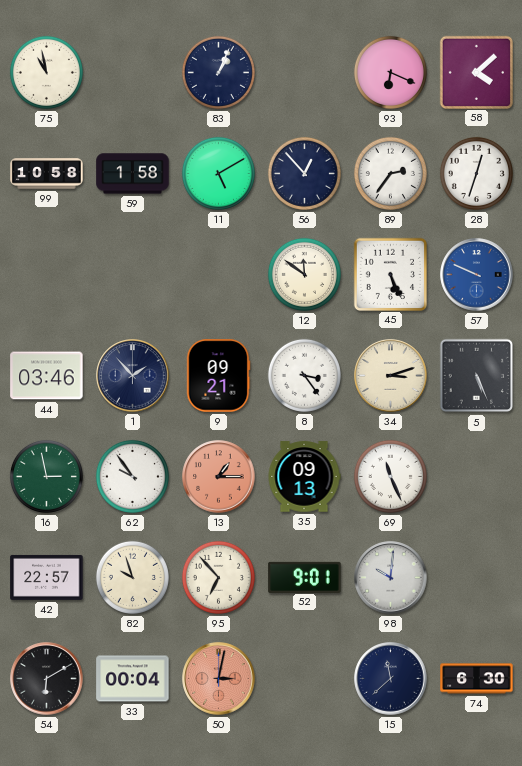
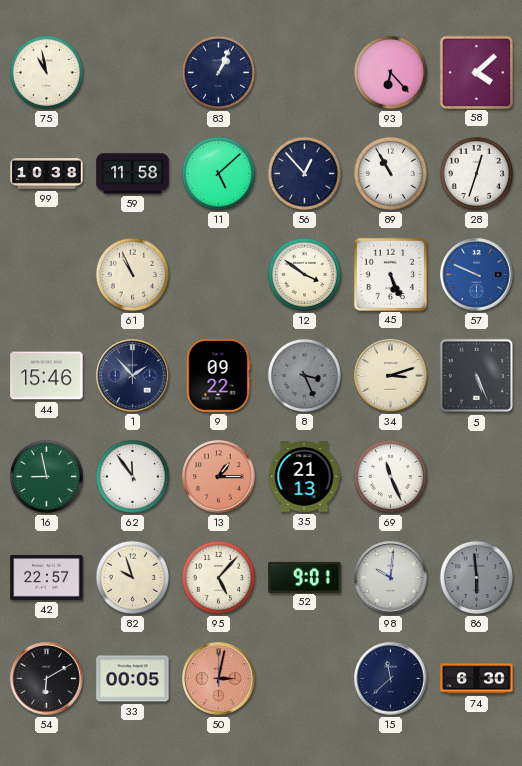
93: 6:19 -> 6:23 (390, 72)
99: 10:58 -> 10:38 (47, 174)
59: 1:58 -> 11:58 (133, 174)
11: 5:10 -> 5:08 (218, 173)
89: 2:36 -> 10:55 (390, 173)
61: none -> 10:56 (132, 274)
12: 11:51 -> 3:51 (304, 274)
44: 03:46 -> 15:46 (47, 376)
9: 09:21 -> 09:22 (218, 376)
8: 3:24 -> 3:26 (304, 375)
8 dial: white -> grey (304, 375)
16: 2:58 -> 8:58 (46, 476)
62: 9:54 -> 11:54 (132, 476)
35: 09:13 -> 21:13 (304, 477)
95: 6:53 -> 5:07 (218, 577)
86: none -> 5:59 (476, 577)
33: 00:04 -> 00:05 (133, 679)
